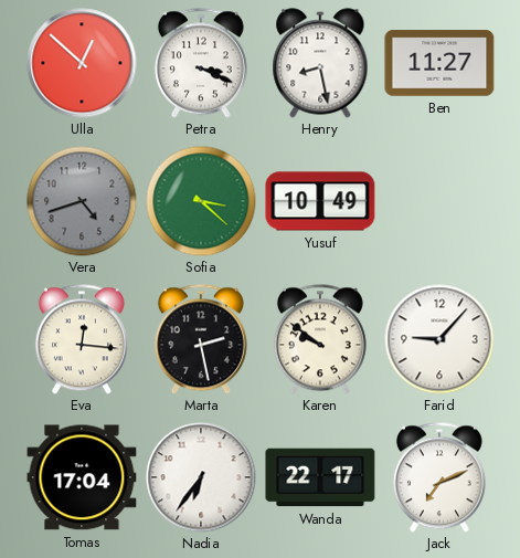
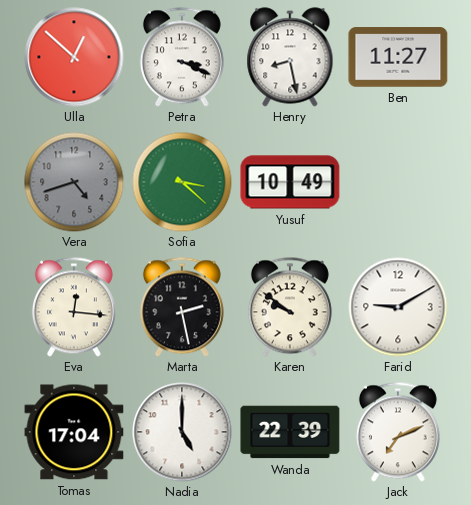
Farid: 9:07 -> 9:10 (398, 307)
Nadia: 6:36 -> 5:00 (182, 432)
Wanda: 22:17 -> 22:39 (290, 432)
